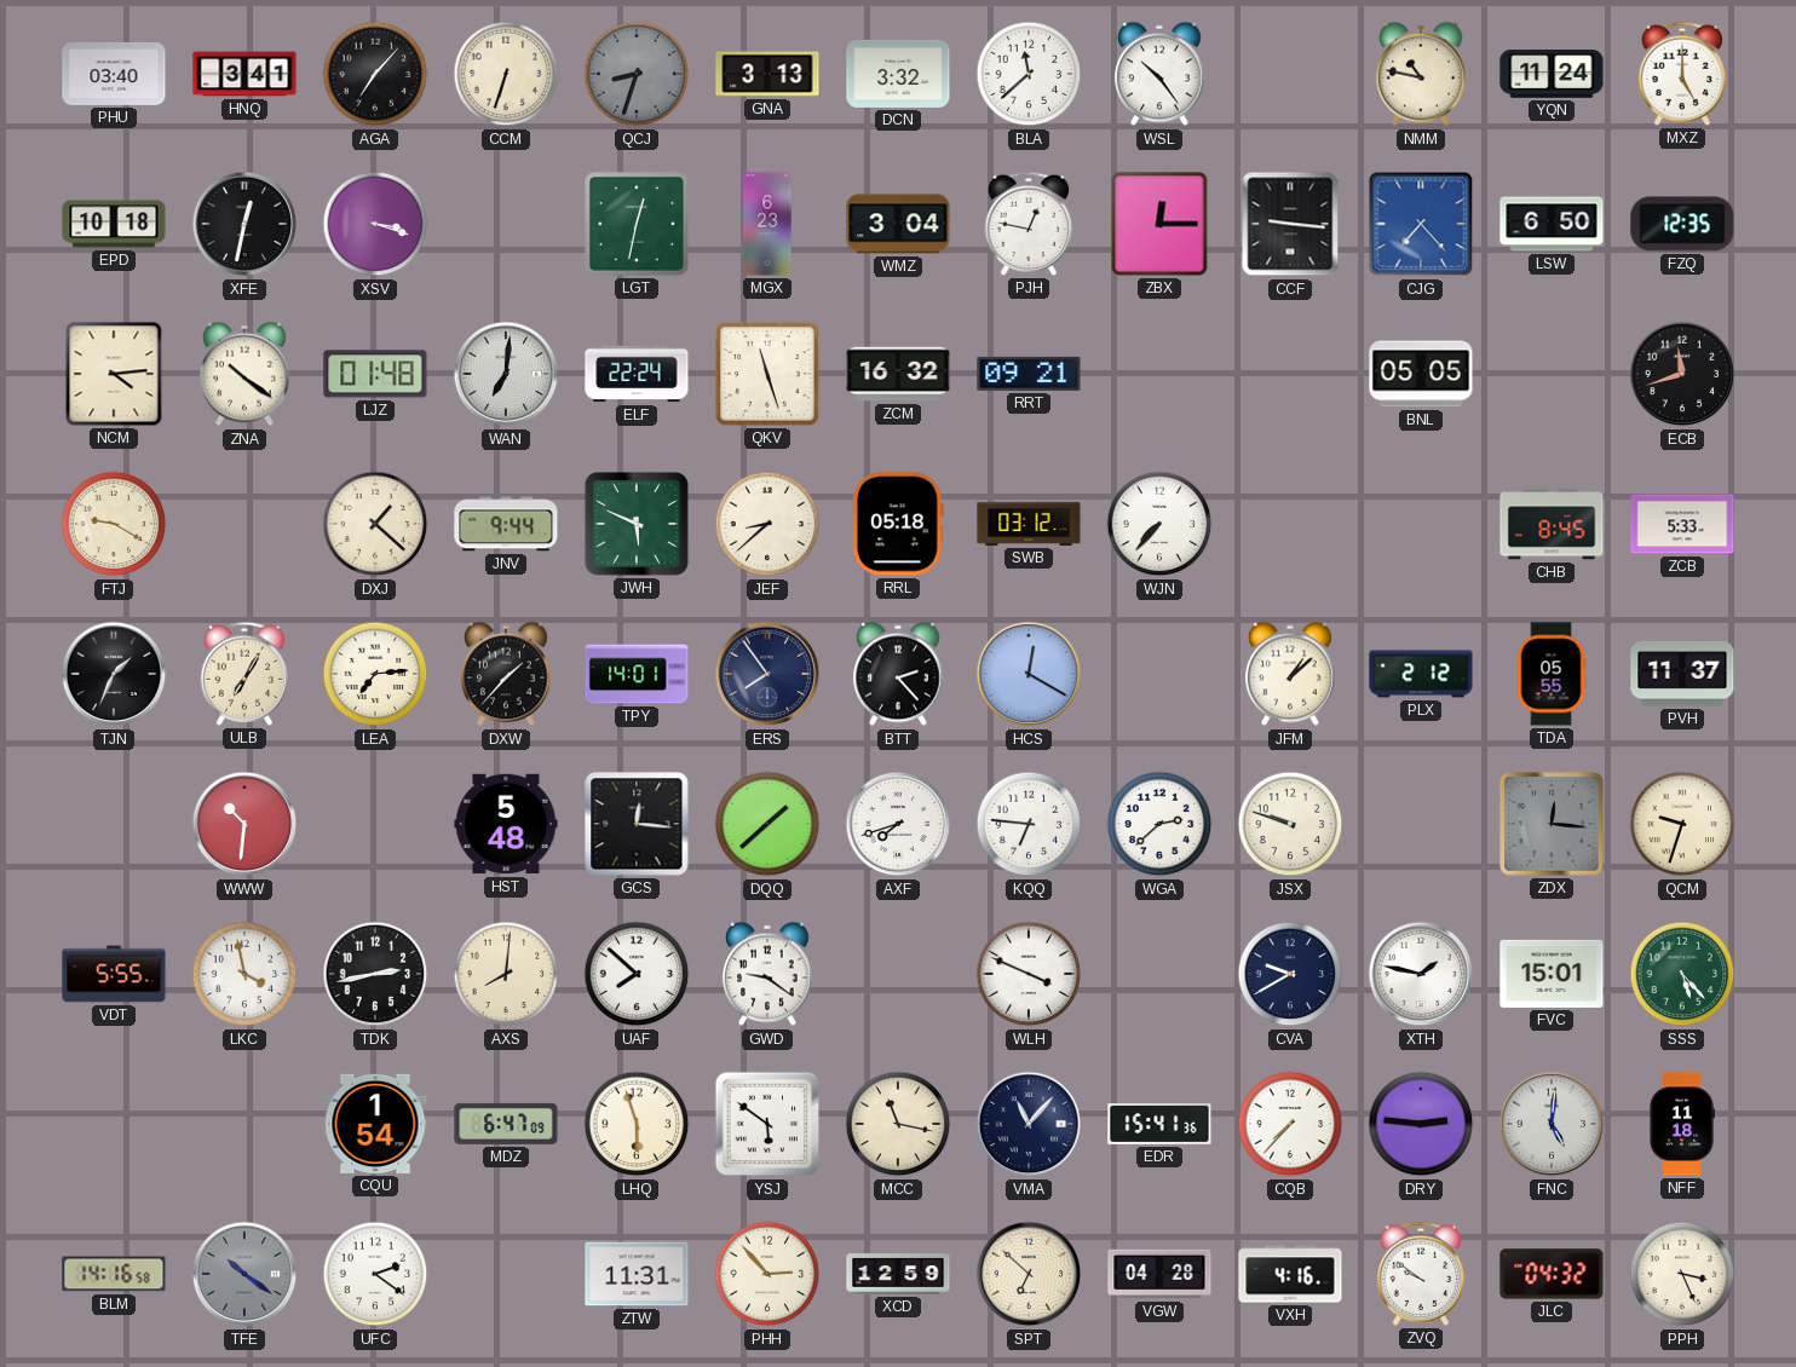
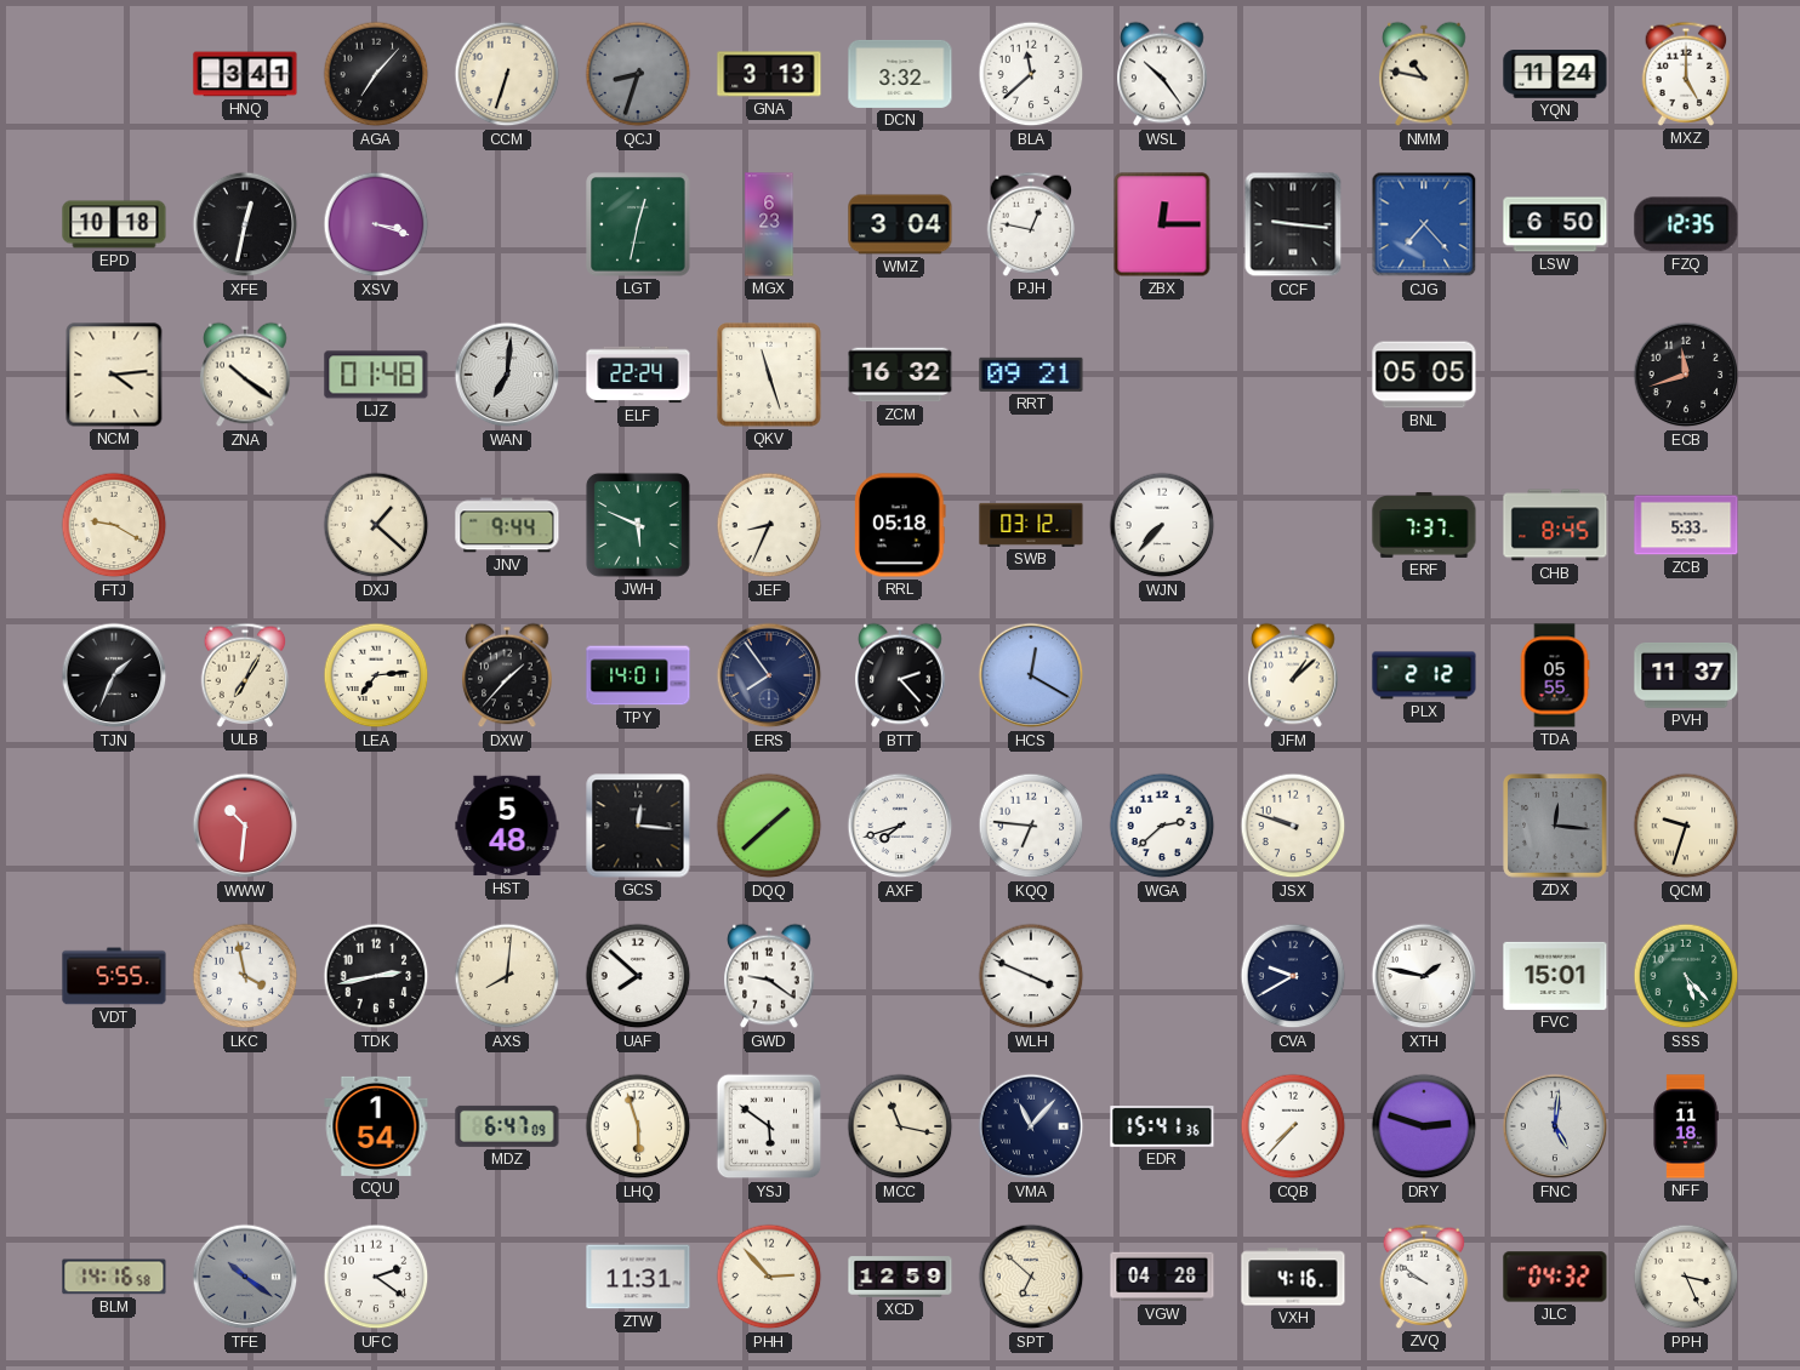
PHU: 03:40 -> none (114, 74)
JEF: 8:38 -> 8:34 (769, 525)
ERF: none -> 7:37 (1424, 525)
DRY: 2:46 -> 2:48 (1424, 1126)
